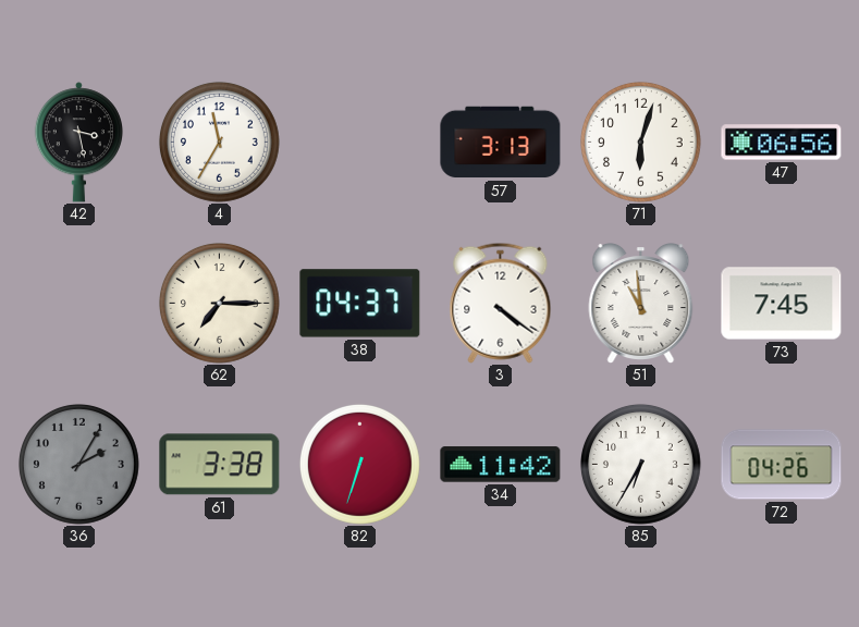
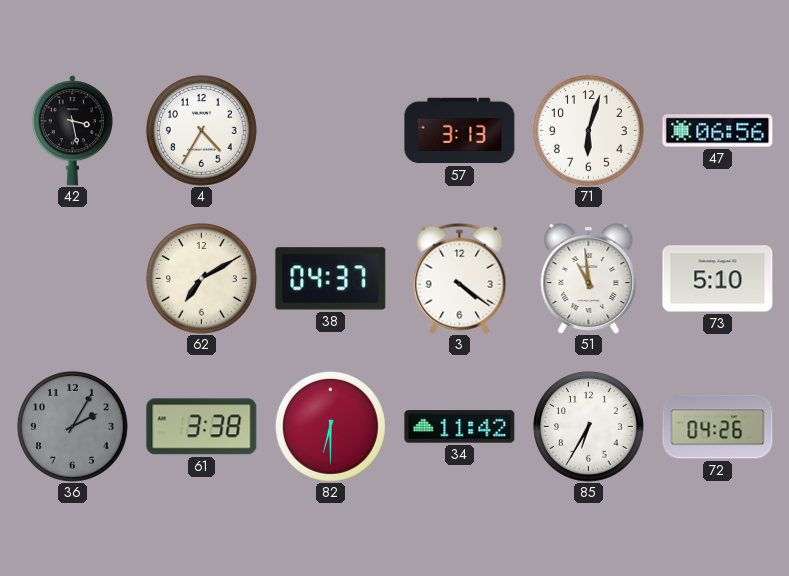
4: 11:35 -> 4:35 (201, 130)
62: 7:15 -> 7:10 (201, 278)
73: 7:45 -> 5:10 (718, 279)
82: 6:33 -> 6:30 (330, 426)
